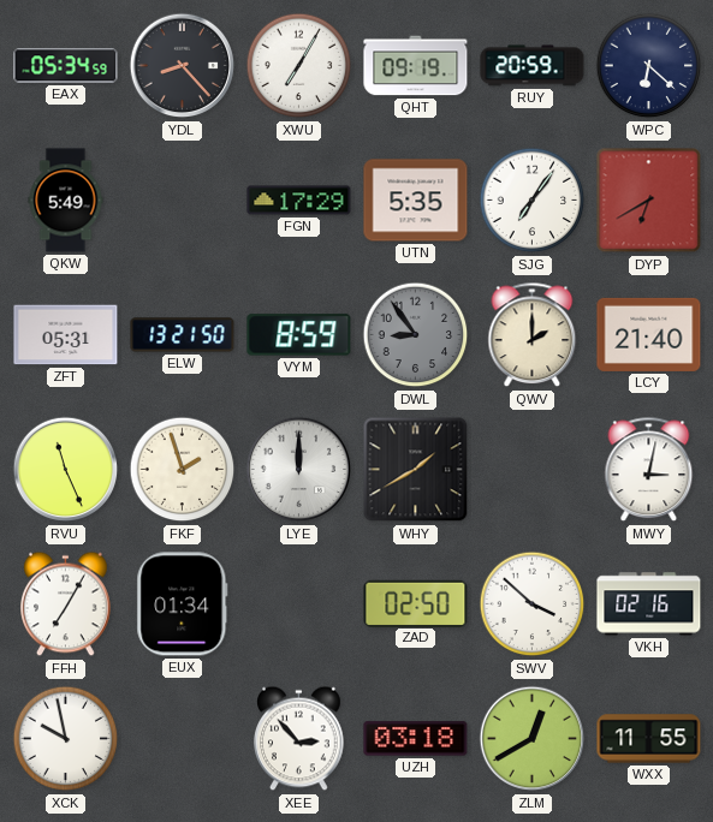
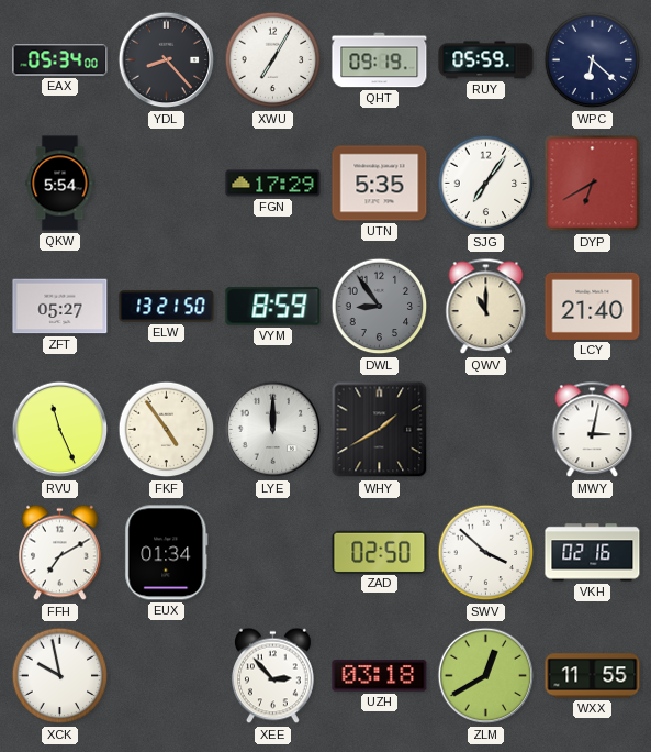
EAX: 05:34:59 -> 05:34:00 (60, 60)
RUY: 20:59 -> 05:59 (486, 60)
QKW: 5:49 -> 5:54 (60, 184)
ZFT: 05:31 -> 05:27 (60, 307)
QWV: 2:00 -> 11:00 (486, 307)
FKF: 1:57 -> 4:54 (167, 430)
FFH: 7:05 -> 7:10 (60, 553)
